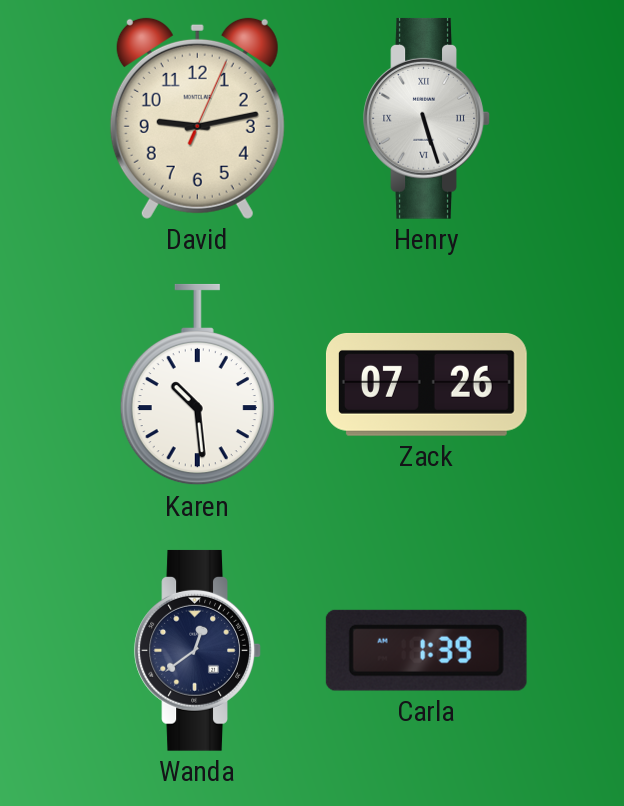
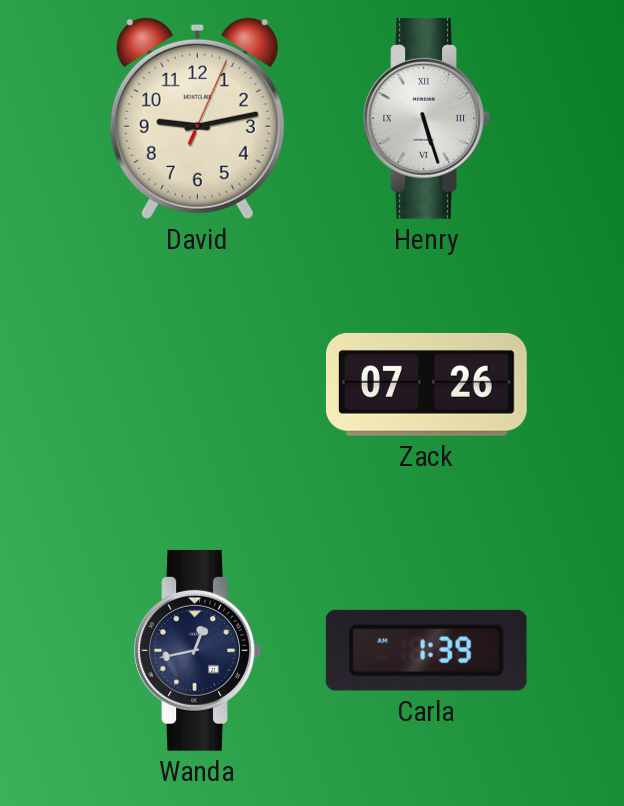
Karen: 10:29 -> none (197, 385)
Wanda: 12:39 -> 12:43 (198, 650)
